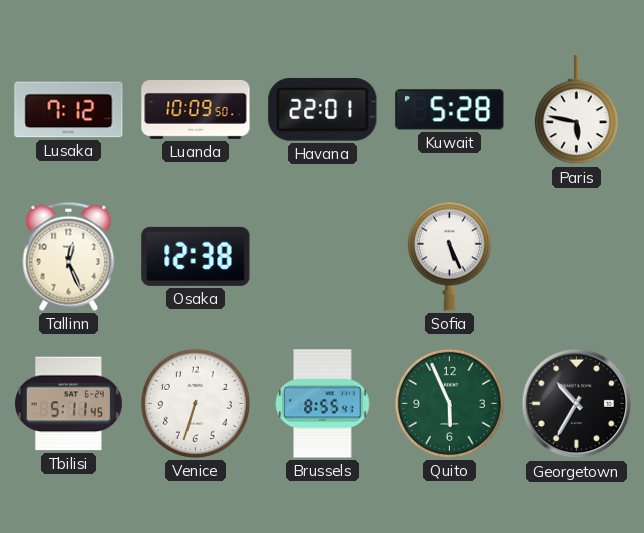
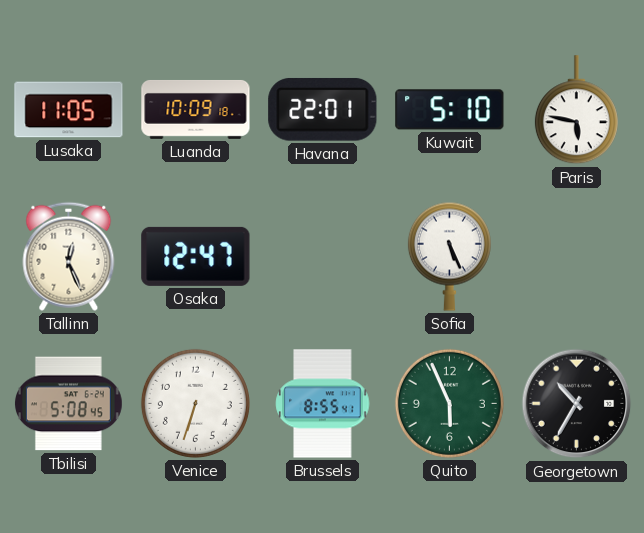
Lusaka: 7:12 -> 11:05 (69, 110)
Luanda: 10:09:50 -> 10:09:18 (196, 109)
Kuwait: 5:28 -> 5:10 (450, 110)
Osaka: 12:38 -> 12:47 (196, 256)
Tbilisi: 5:11 -> 5:08 (68, 404)
